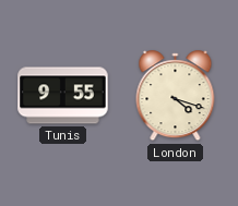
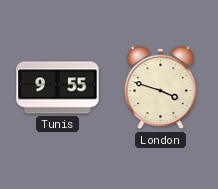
London: 4:18 -> 3:48 (161, 88)
